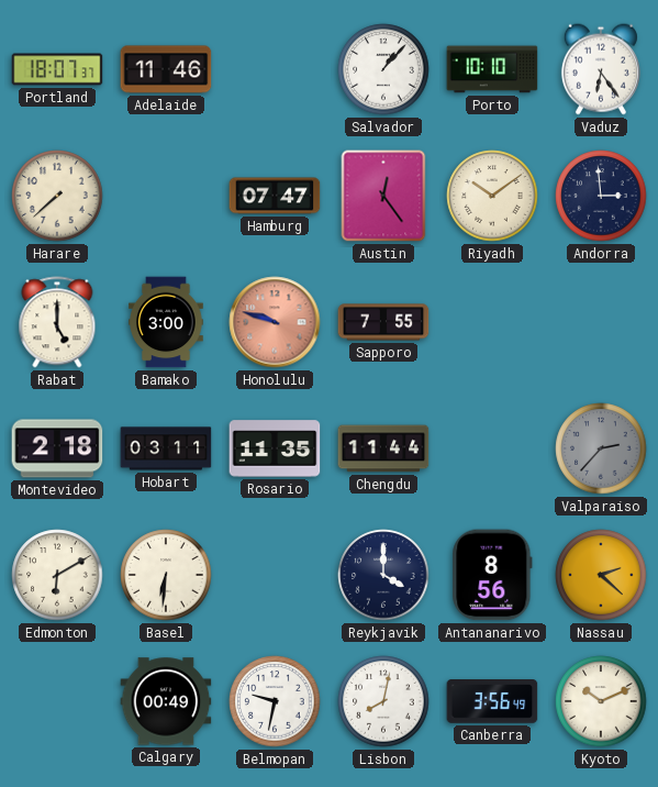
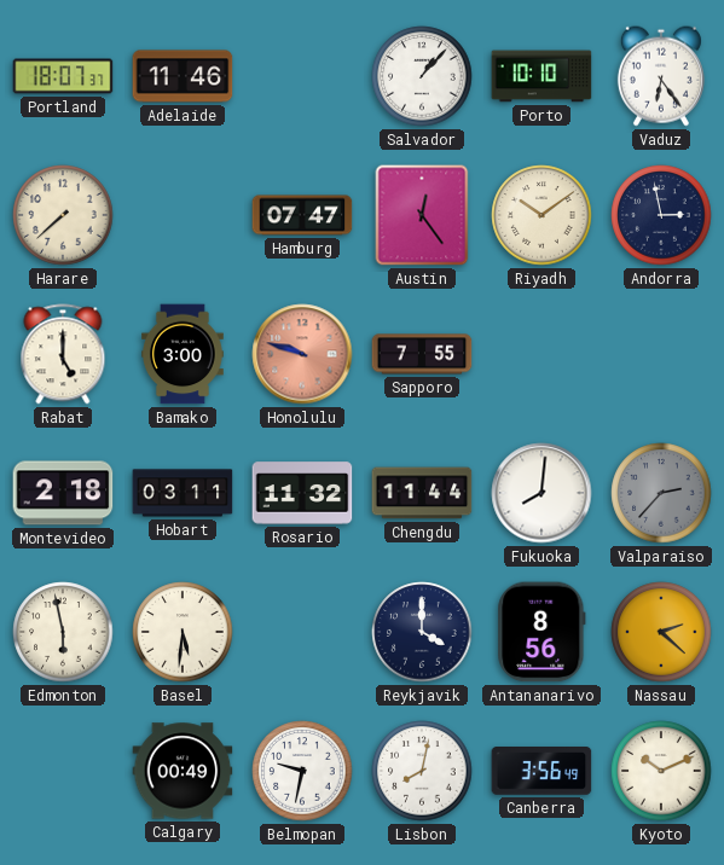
Andorra: 2:59 -> 2:58 (661, 215)
Rosario: 11:35 -> 11:32 (302, 493)
Fukuoka: none -> 8:01 (541, 493)
Edmonton: 6:10 -> 5:58 (63, 632)
Basel: 6:31 -> 5:31 (183, 632)
